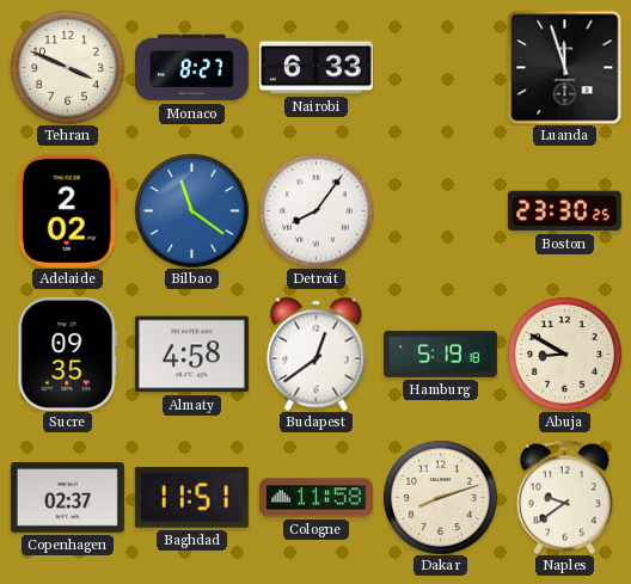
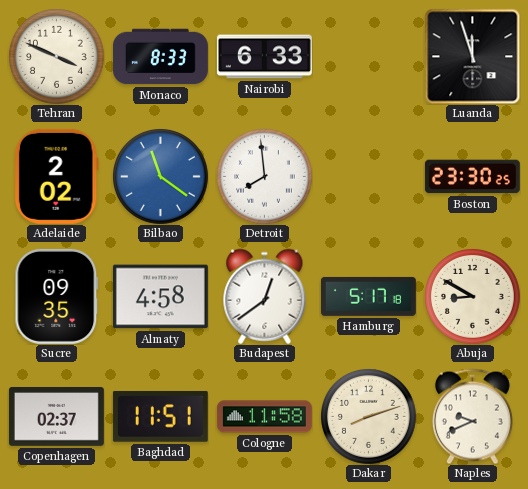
Monaco: 8:27 -> 8:33 (160, 57)
Detroit: 8:06 -> 7:59 (265, 177)
Hamburg: 5:19 -> 5:17 (368, 296)
Naples: 9:39 -> 9:41 (472, 416)
